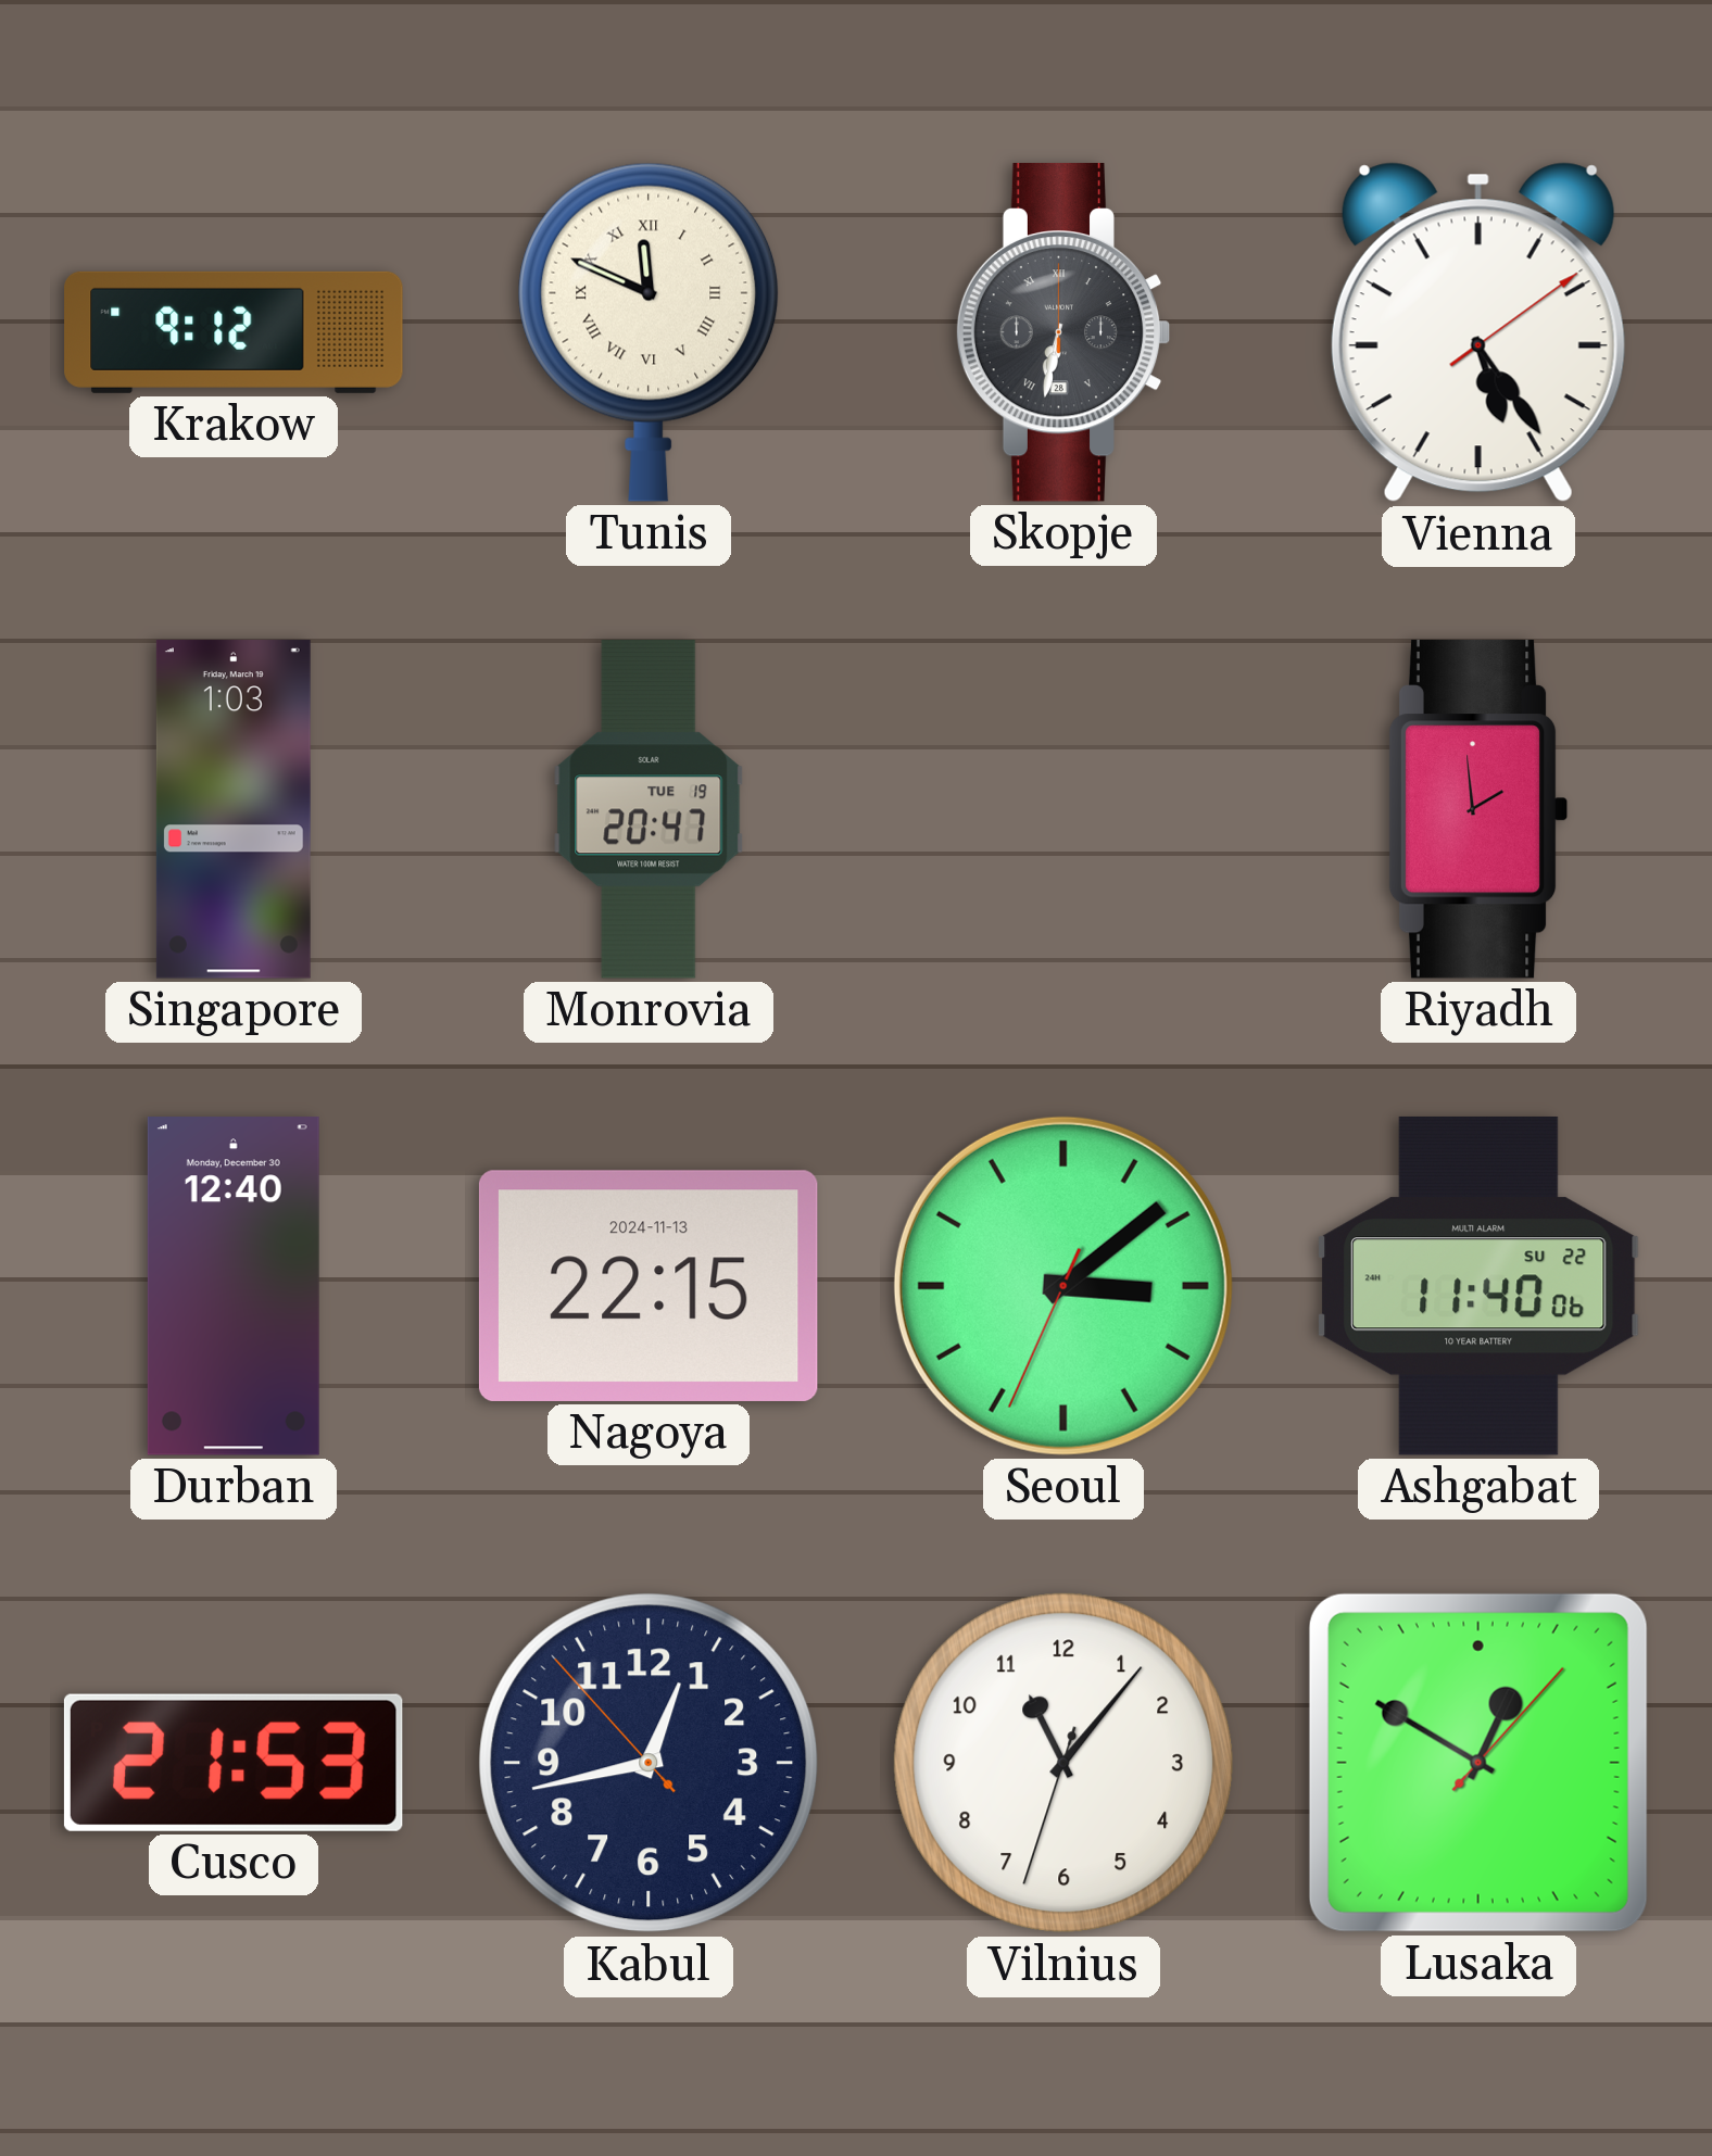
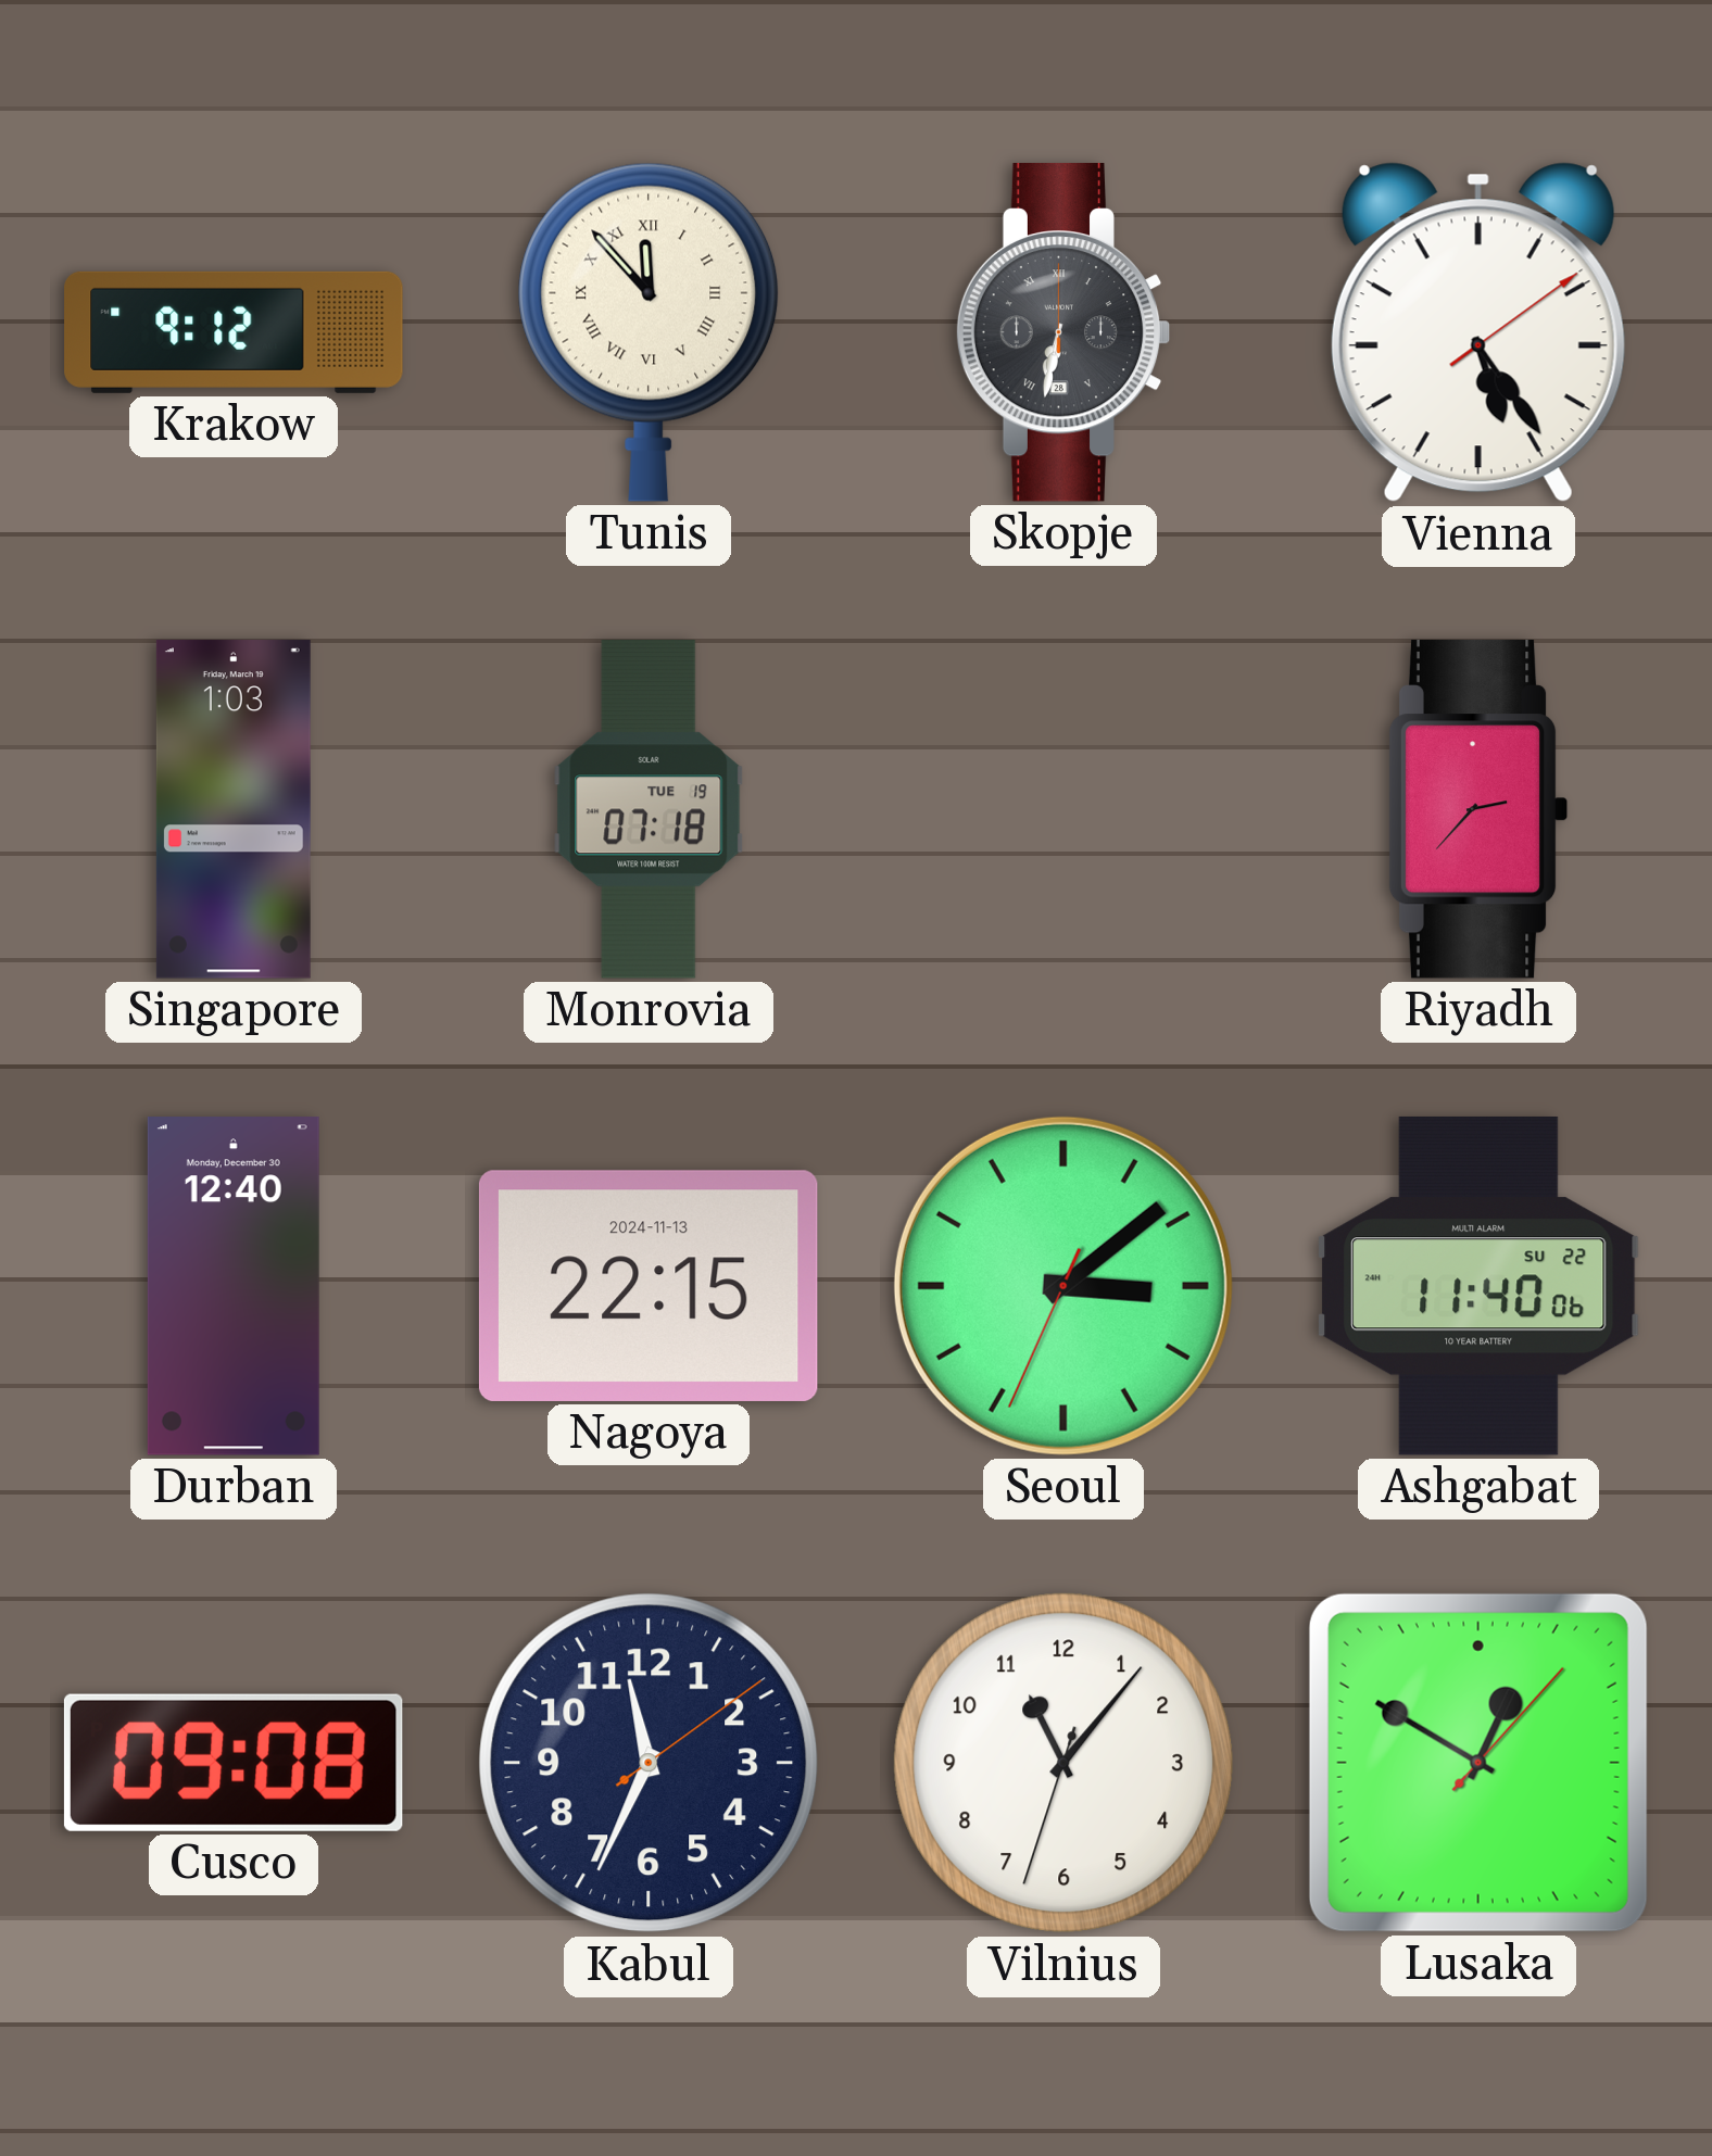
Tunis: 11:49 -> 11:53 (649, 332)
Monrovia: 20:47 -> 07:18 (649, 809)
Riyadh: 1:59 -> 2:37 (1478, 809)
Cusco: 21:53 -> 09:08 (234, 1763)
Kabul: 12:42 -> 11:34 (649, 1763)
